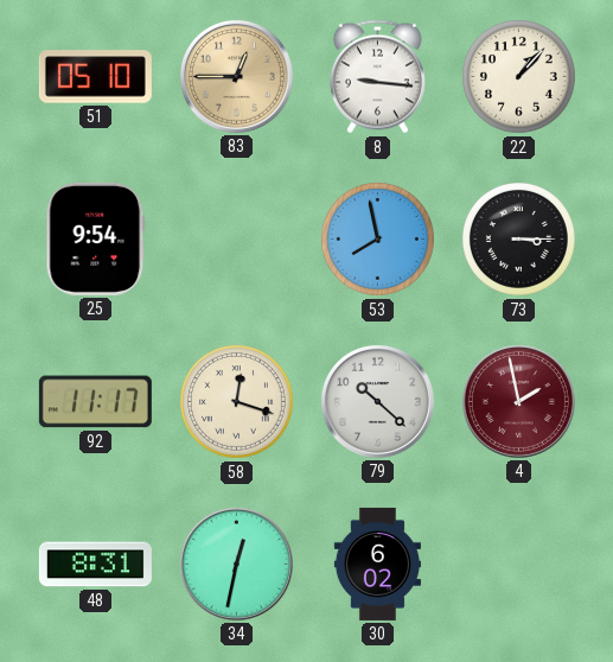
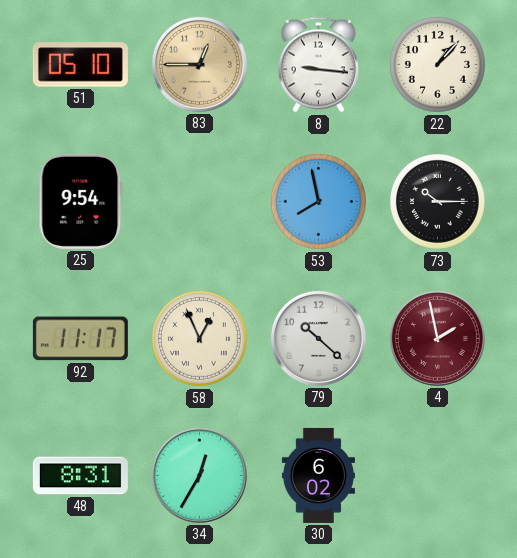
73: 3:15 -> 10:15 (437, 201)
58: 12:18 -> 12:56 (199, 338)
34: 12:32 -> 12:35 (199, 475)
